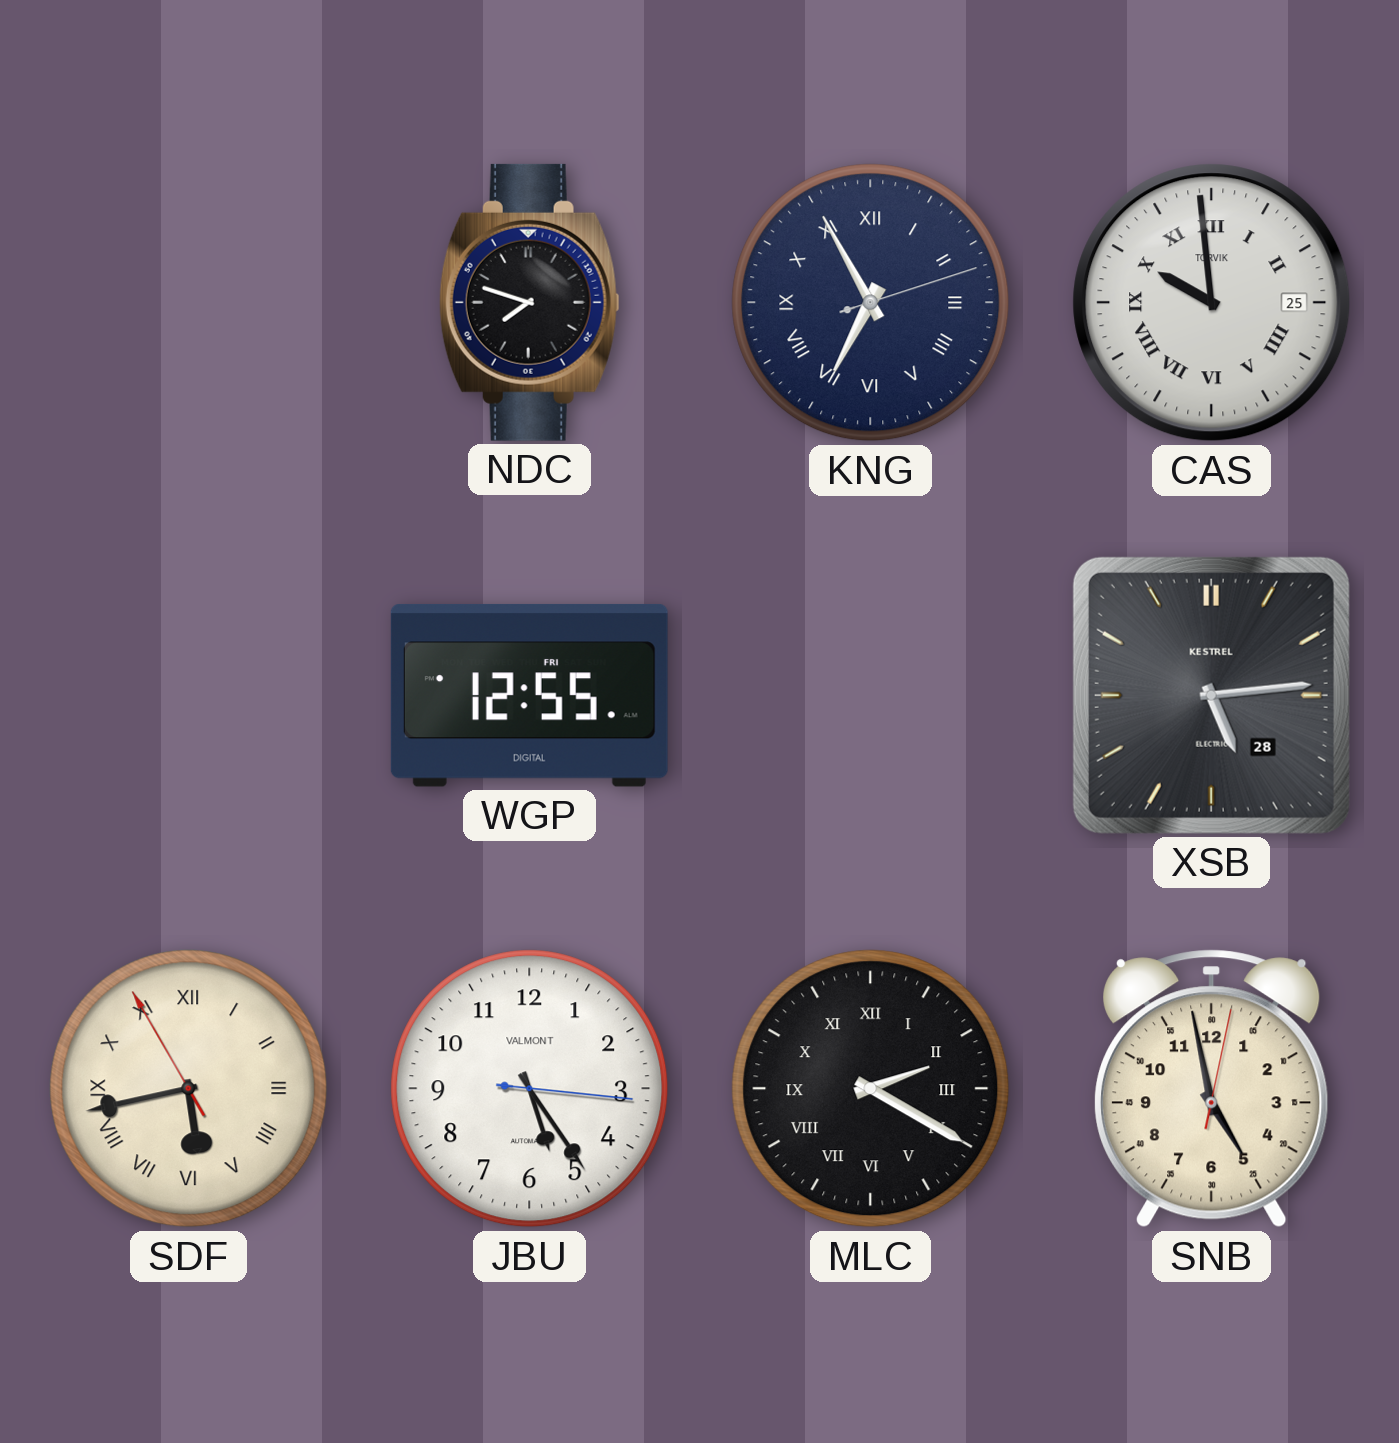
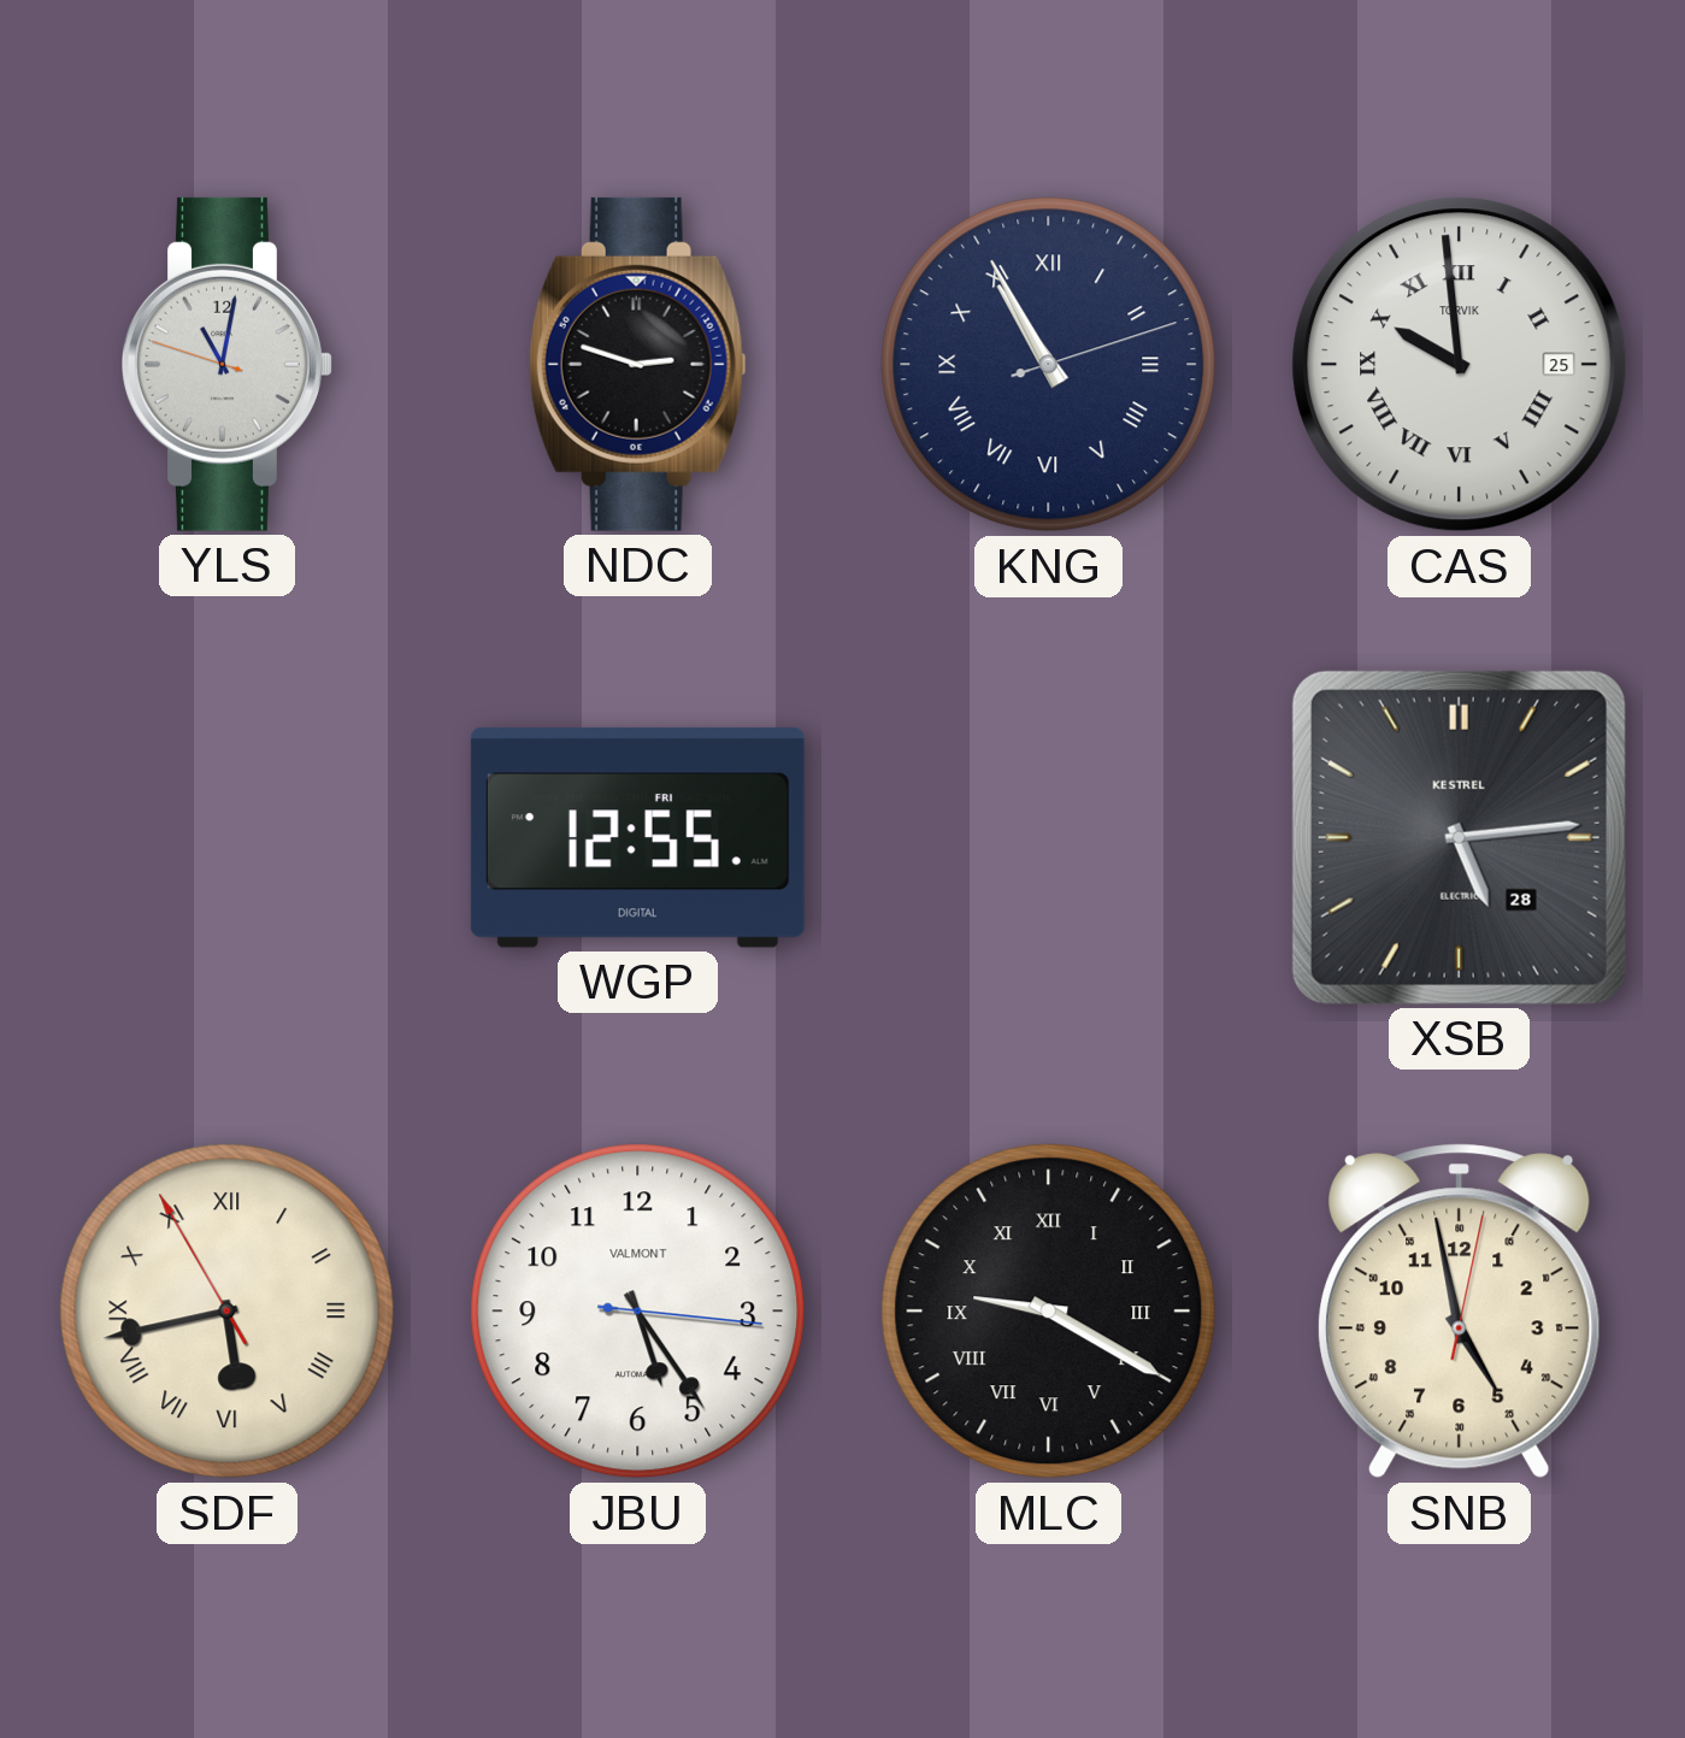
YLS: none -> 11:01 (228, 364)
NDC: 7:48 -> 2:48 (637, 364)
KNG: 6:55 -> 10:55 (1049, 365)
MLC: 2:20 -> 9:20 (1049, 1312)
